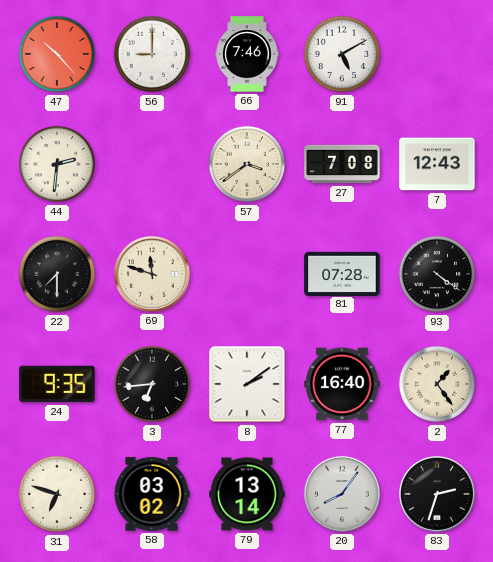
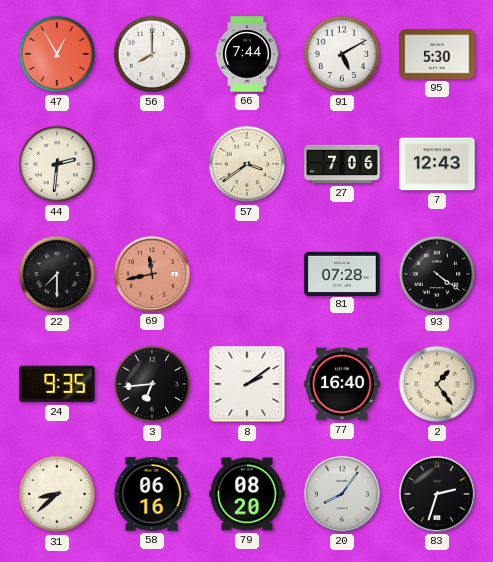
47: 10:23 -> 12:55 (57, 54)
56: 9:00 -> 8:00 (152, 54)
66: 7:46 -> 7:44 (247, 54)
95: none -> 5:30 (437, 54)
27: 7:08 -> 7:06 (342, 164)
69: 11:48 -> 11:43 (152, 274)
69 dial: cream -> salmon (152, 274)
31: 6:48 -> 8:38 (57, 494)
58: 03:02 -> 06:16 (152, 494)
79: 13:14 -> 08:20 (247, 494)
